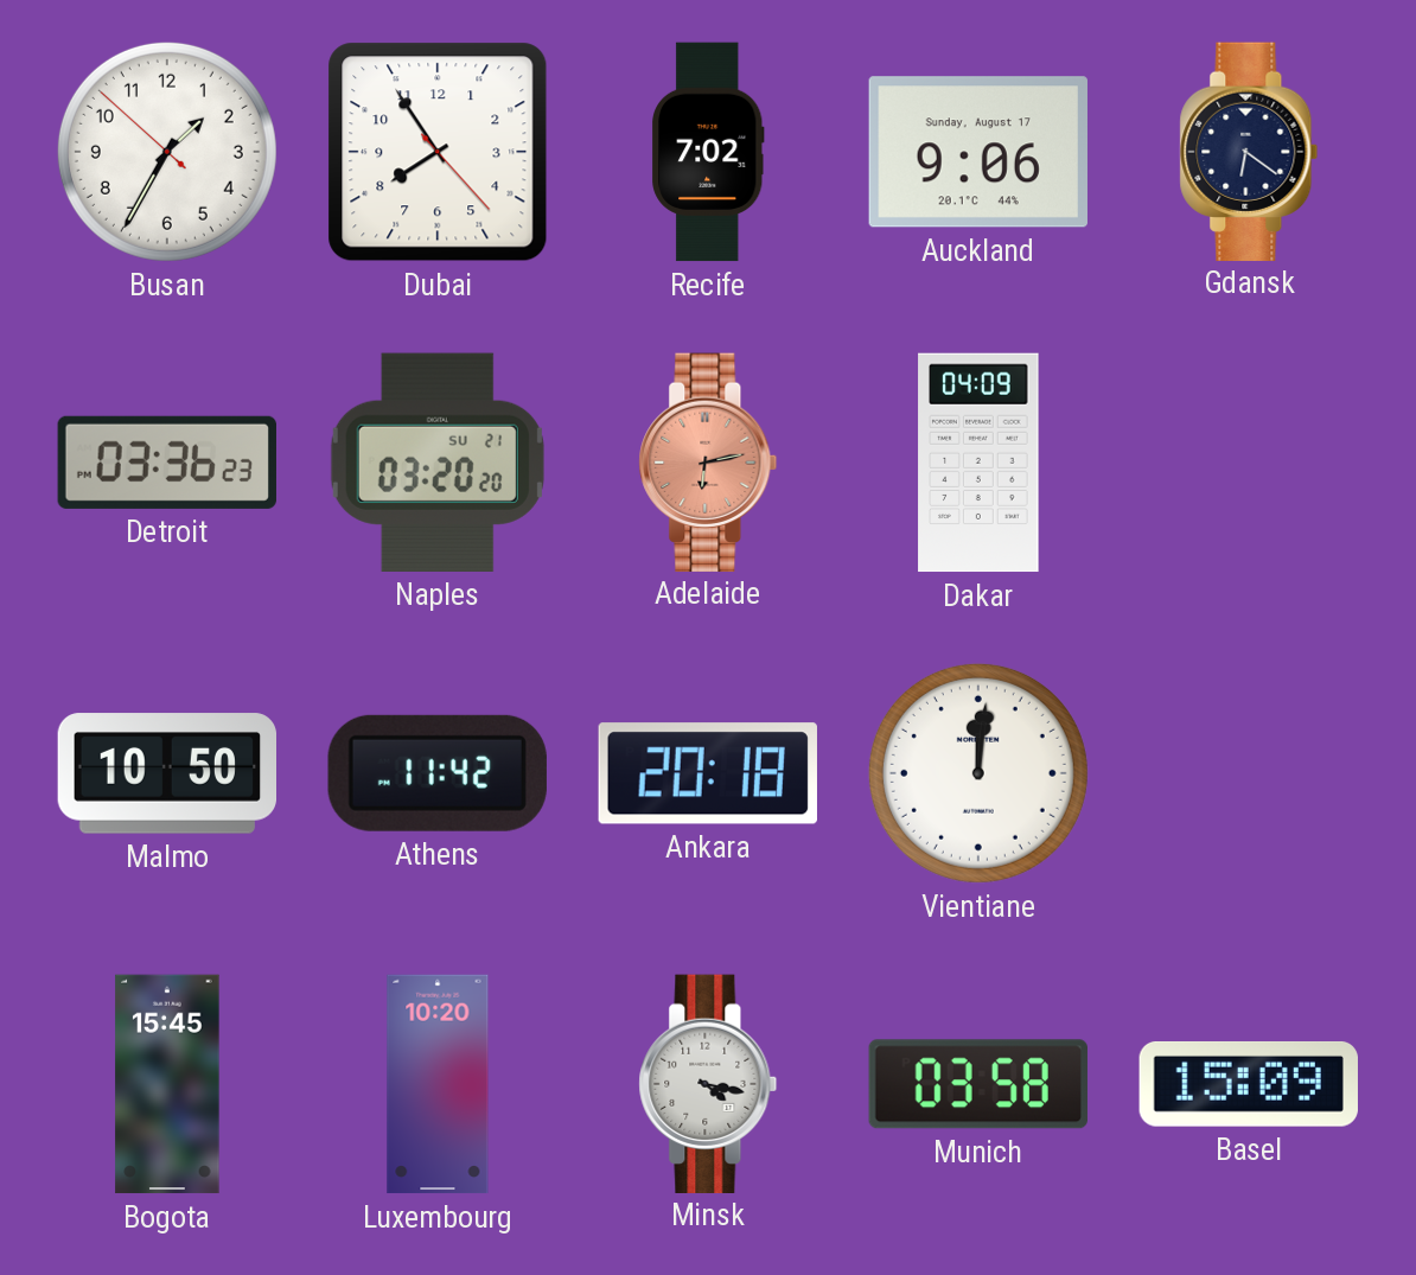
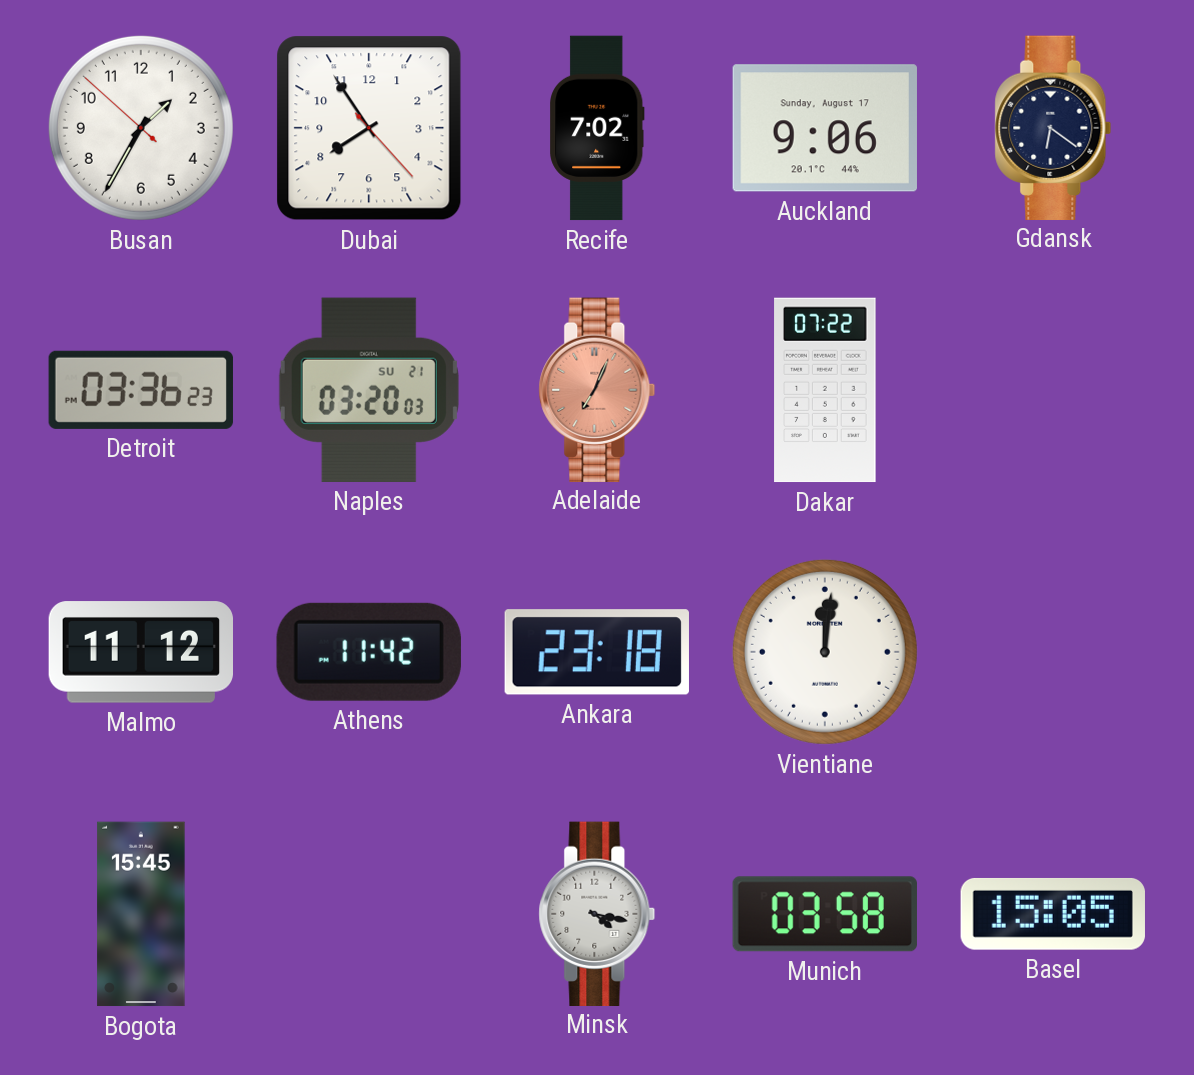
Naples: 03:20:20 -> 03:20:03 (369, 390)
Adelaide: 6:13 -> 7:04 (597, 389)
Dakar: 04:09 -> 07:22 (825, 390)
Malmo: 10:50 -> 11:12 (141, 652)
Ankara: 20:18 -> 23:18 (597, 652)
Luxembourg: 10:20 -> none (438, 1084)
Basel: 15:09 -> 15:05 (1053, 914)
